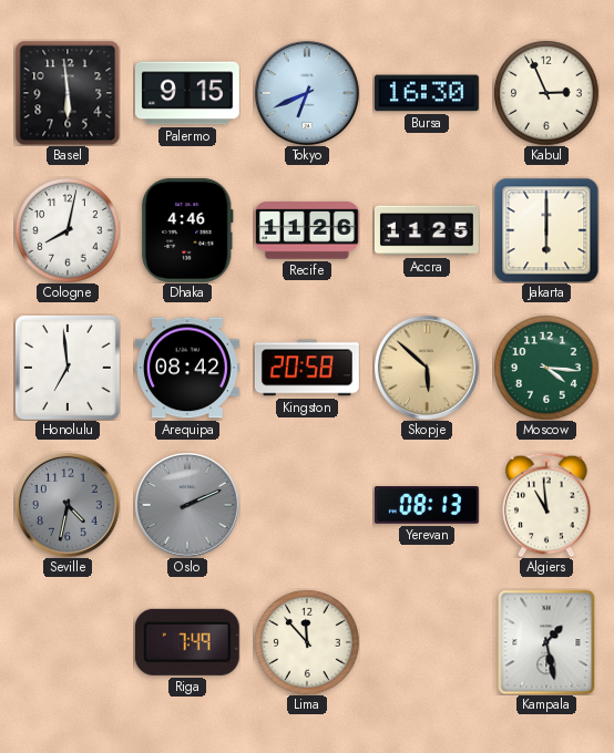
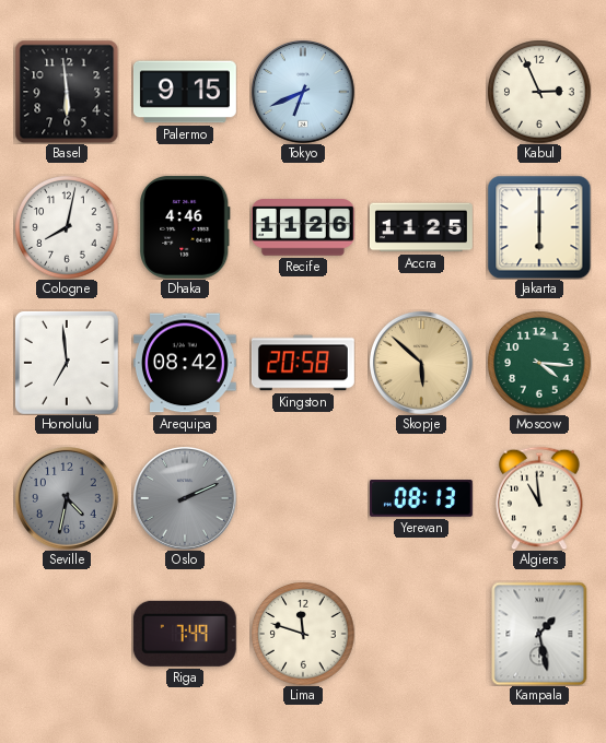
Bursa: 16:30 -> none (427, 93)
Lima: 11:53 -> 11:48 (303, 634)
